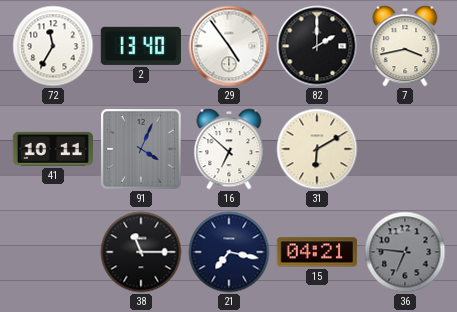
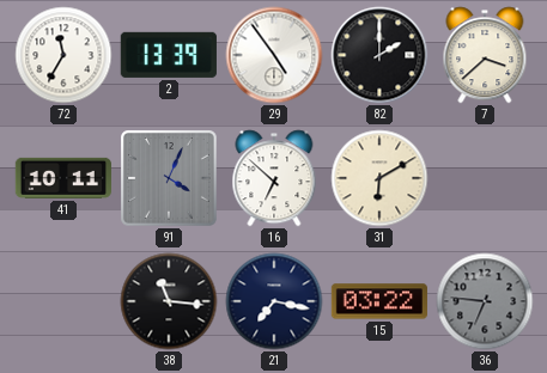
2: 13:40 -> 13:39 (169, 55)
7: 3:43 -> 3:38 (485, 55)
38: 11:15 -> 11:16 (169, 301)
15: 04:21 -> 03:22 (379, 301)
